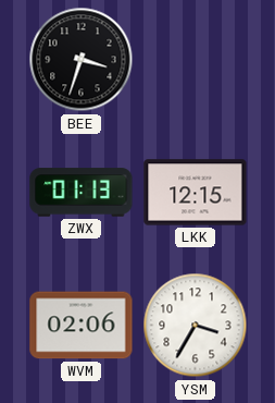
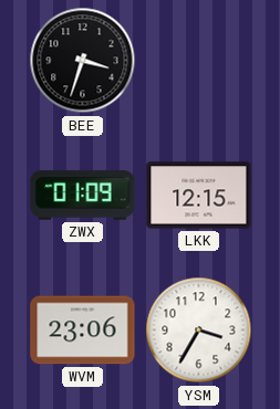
ZWX: 01:13 -> 01:09 (83, 196)
WVM: 02:06 -> 23:06 (83, 331)
